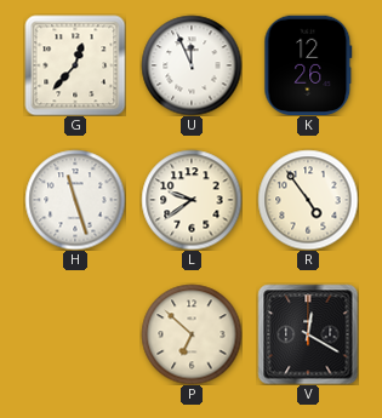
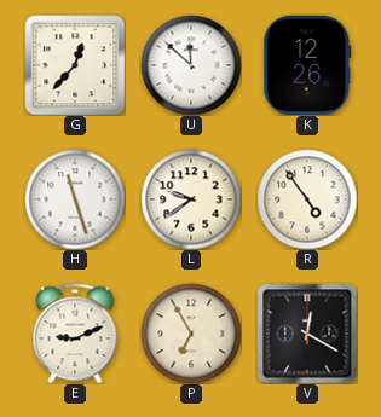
U: 11:56 -> 11:52 (191, 65)
E: none -> 9:11 (75, 334)
P: 6:52 -> 6:55 (191, 334)
